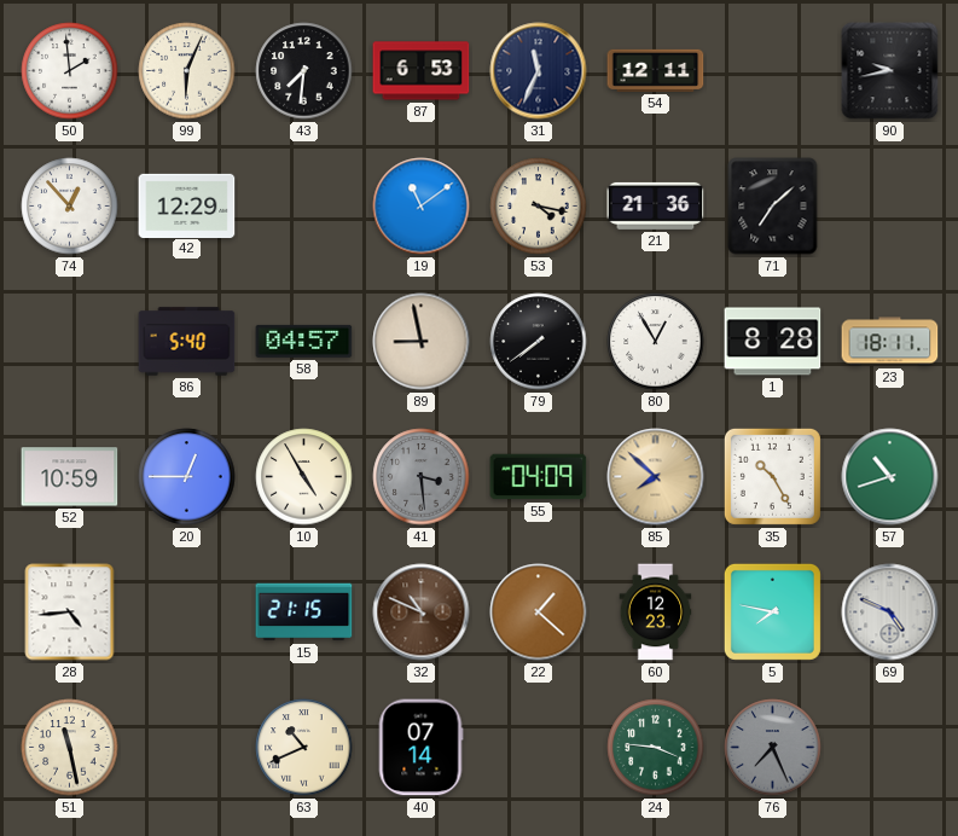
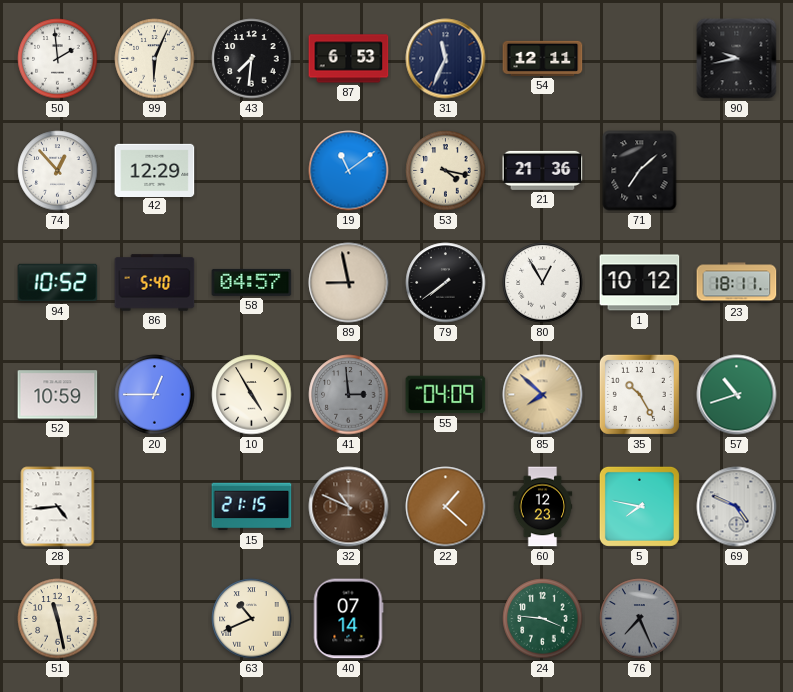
94: none -> 10:52 (58, 283)
1: 8:28 -> 10:12 (640, 283)
41: 3:29 -> 2:59 (349, 395)
